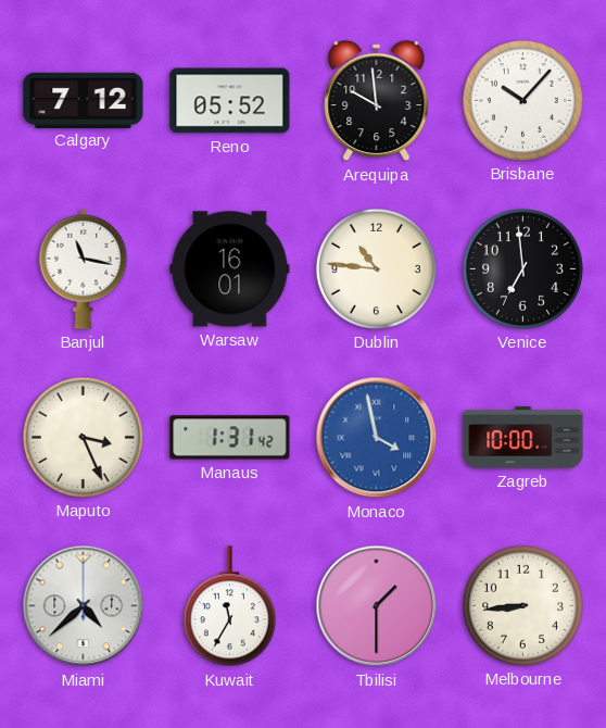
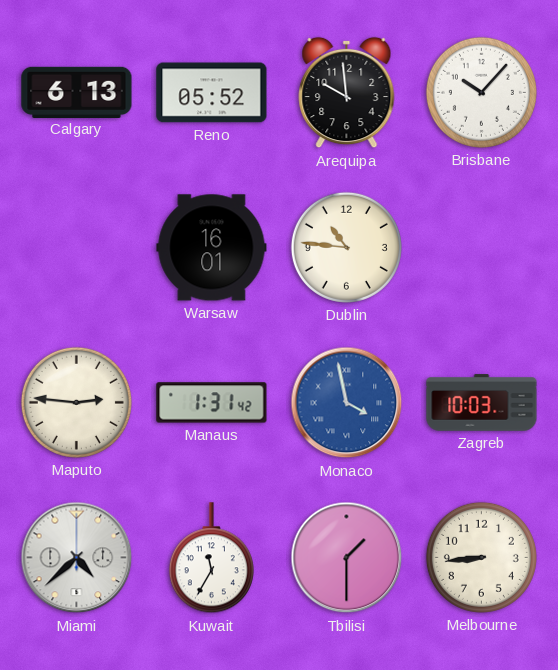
Calgary: 7:12 -> 6:13 (77, 92)
Banjul: 11:17 -> none (84, 269)
Venice: 6:59 -> none (522, 268)
Maputo: 3:26 -> 2:46 (76, 402)
Zagreb: 10:00 -> 10:03 (482, 403)
